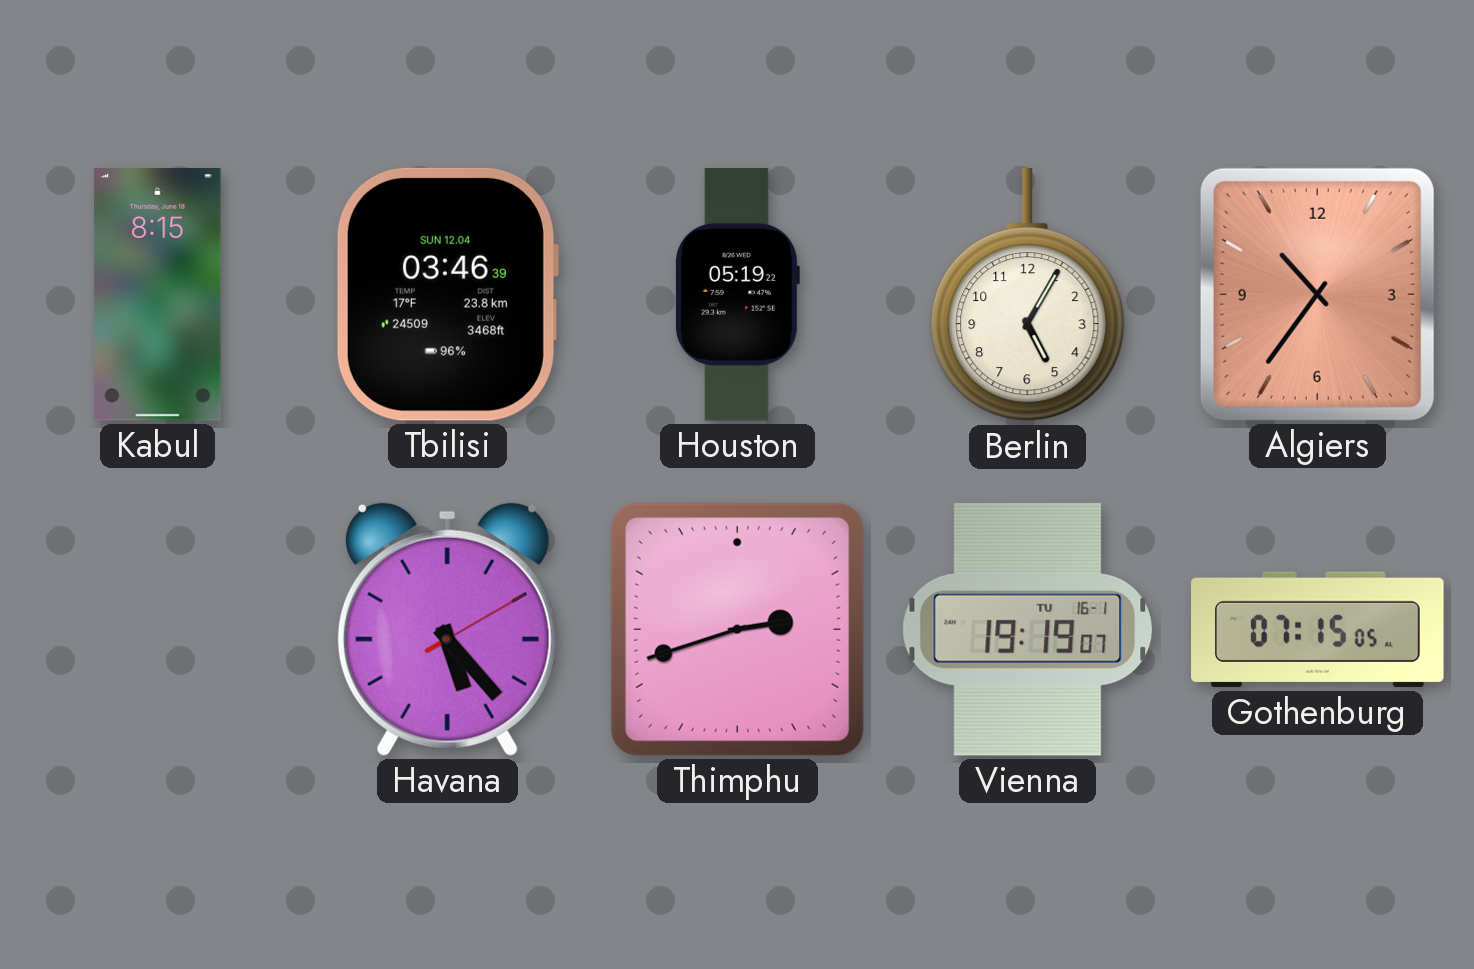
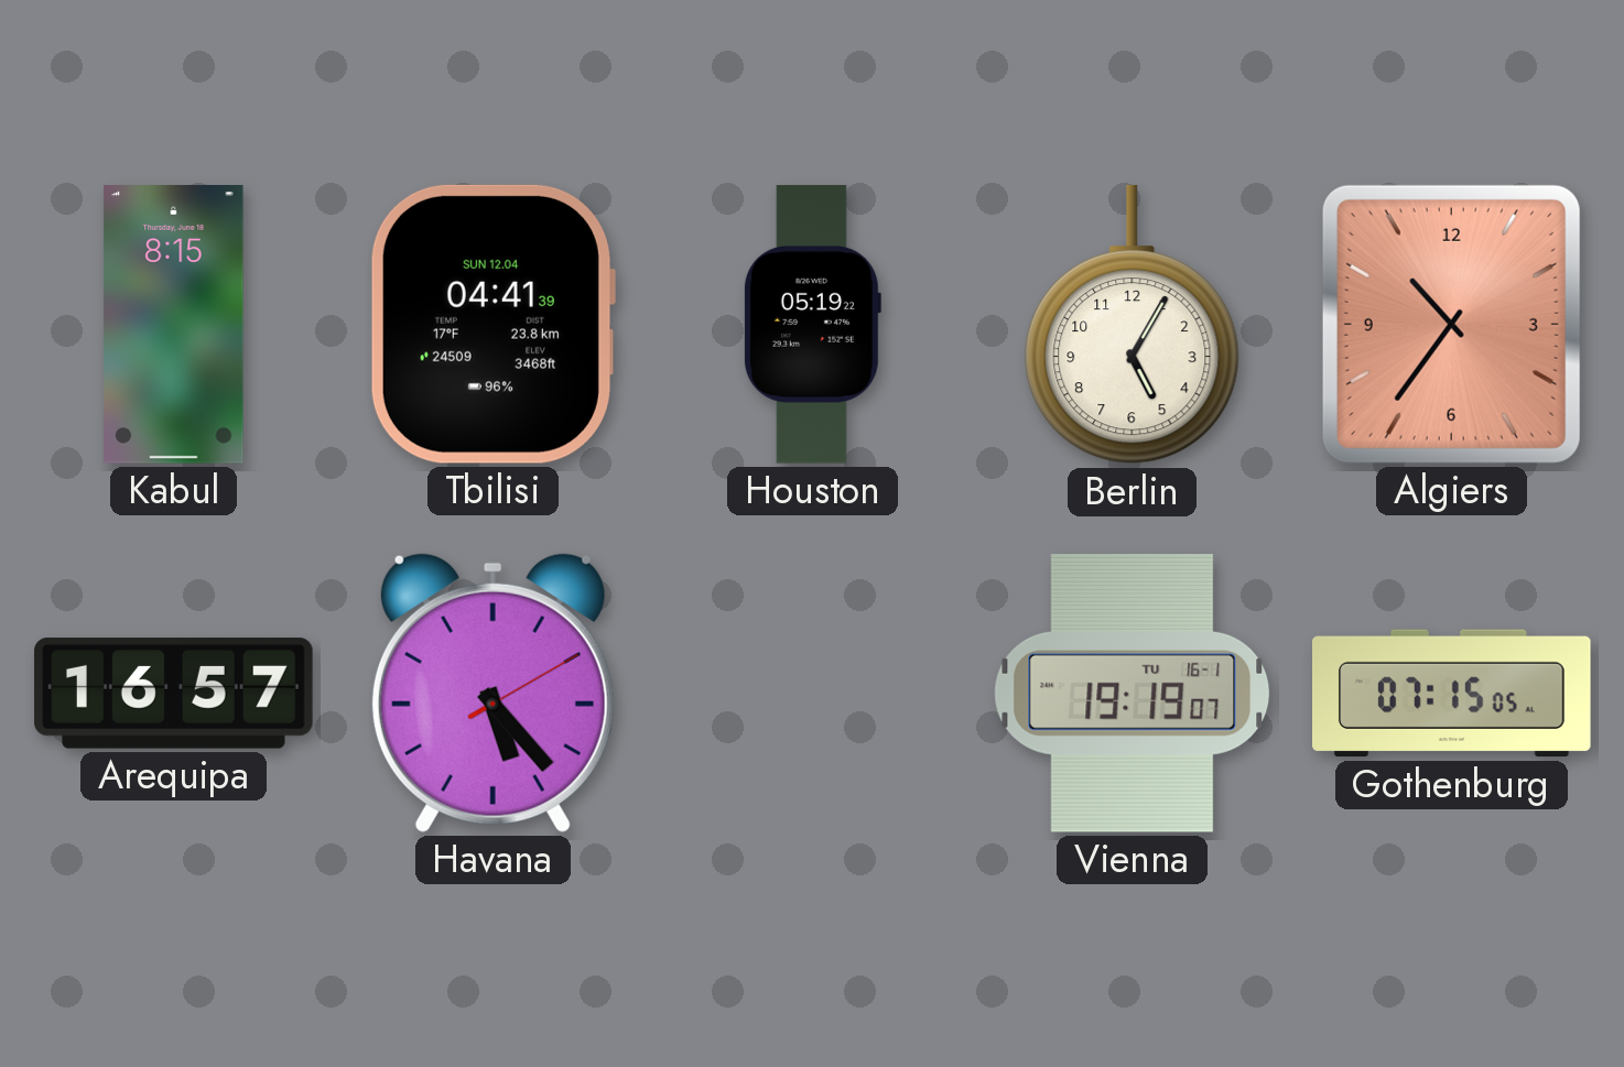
Tbilisi: 03:46 -> 04:41 (492, 324)
Arequipa: none -> 16:57 (174, 694)
Thimphu: 2:42 -> none (737, 629)
